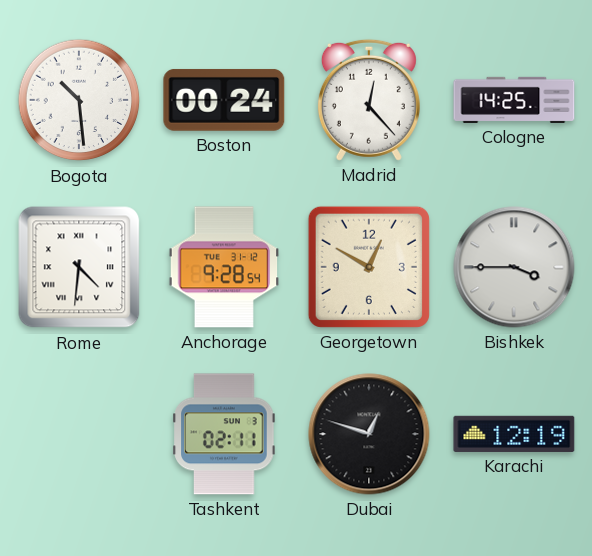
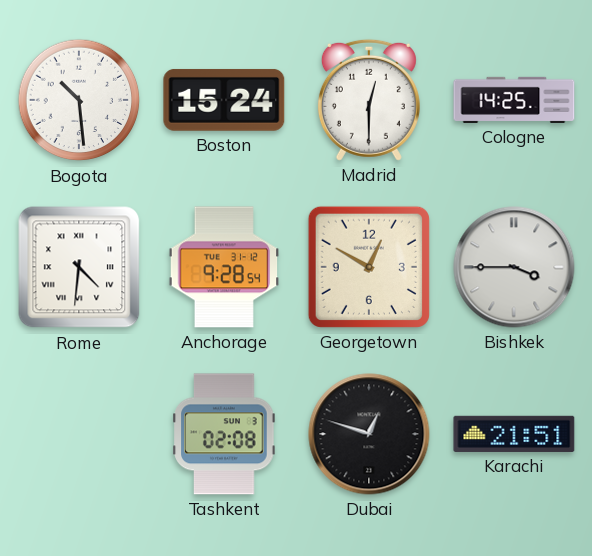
Boston: 00:24 -> 15:24 (224, 100)
Madrid: 12:23 -> 12:30 (369, 100)
Tashkent: 02:11 -> 02:08 (224, 434)
Karachi: 12:19 -> 21:51 (514, 434)
